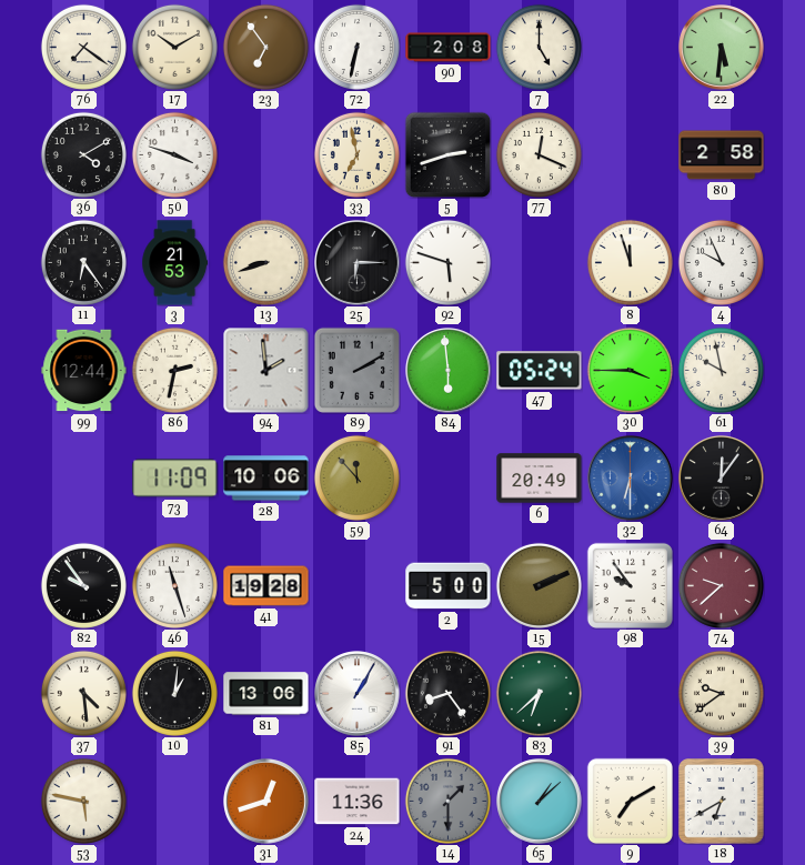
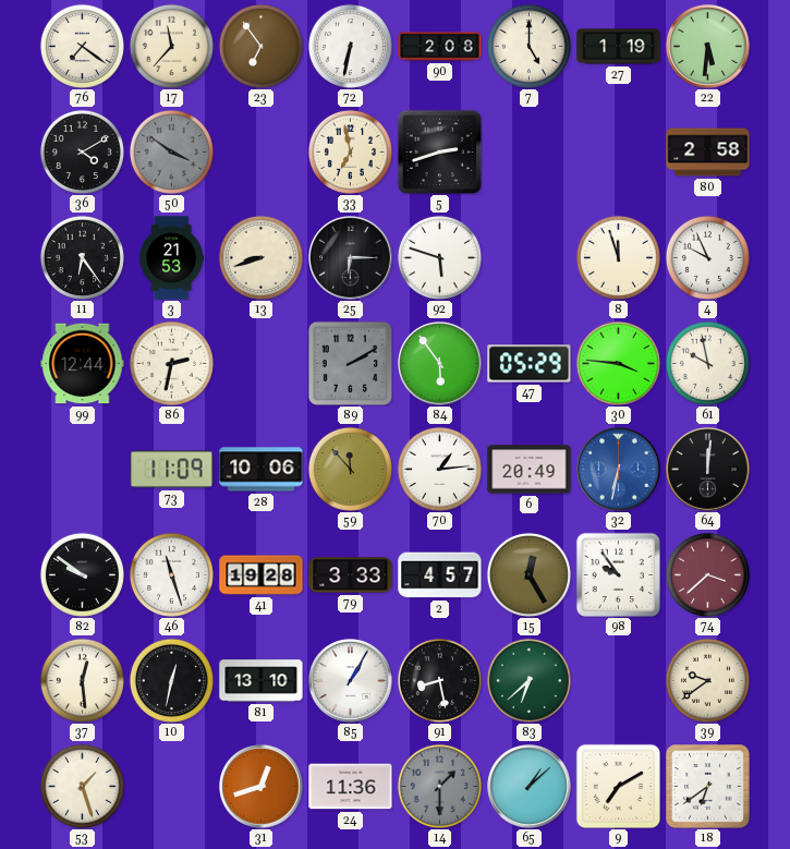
17: 10:10 -> 11:37 (171, 46)
27: none -> 1:19 (619, 47)
50: 3:48 -> 3:51 (171, 151)
50 dial: white -> grey (171, 151)
77: 12:19 -> none (539, 154)
94: 1:59 -> none (266, 371)
84: 5:59 -> 5:54 (440, 364)
47: 05:24 -> 05:29 (530, 364)
30: 3:45 -> 3:46 (618, 363)
70: none -> 1:14 (439, 469)
32: 6:30 -> 6:32 (619, 470)
64: 12:06 -> 12:01 (708, 470)
82: 9:54 -> 9:51 (82, 574)
79: none -> 3:33 (351, 575)
2: 5:00 -> 4:57 (440, 575)
15: 2:11 -> 12:25 (528, 574)
74: 9:38 -> 3:38 (707, 574)
37: 4:29 -> 12:29 (82, 680)
10: 1:01 -> 12:32 (171, 680)
81: 13:06 -> 13:10 (262, 681)
91: 8:24 -> 8:28 (439, 680)
53: 5:47 -> 1:27 (82, 786)
18: 6:40 -> 6:39 (708, 787)
